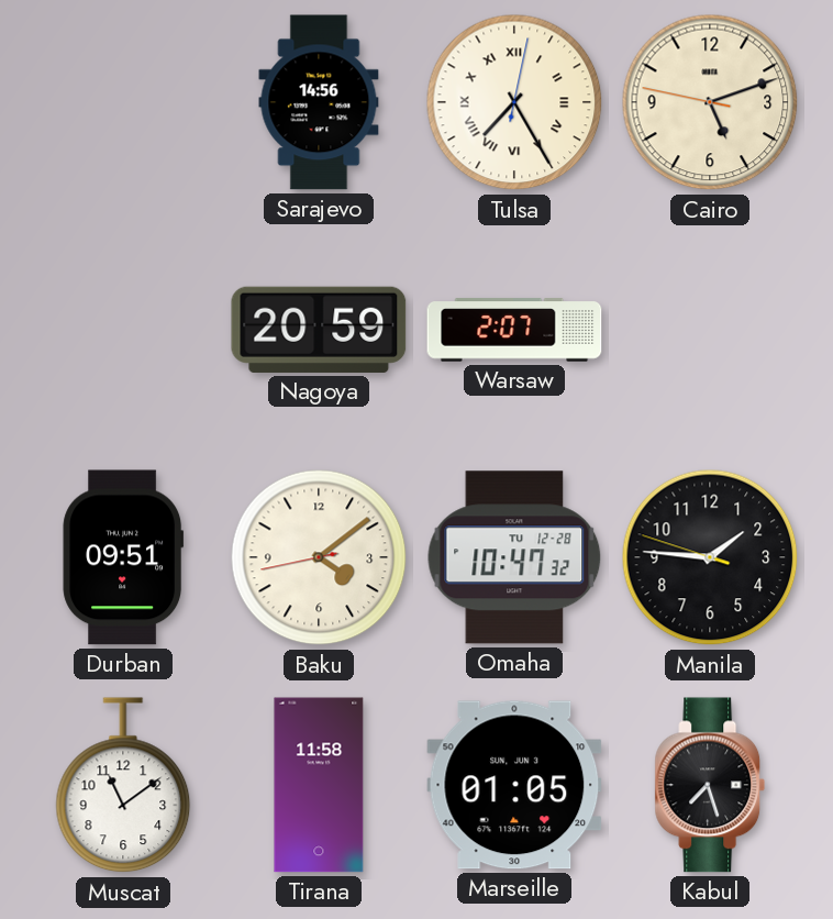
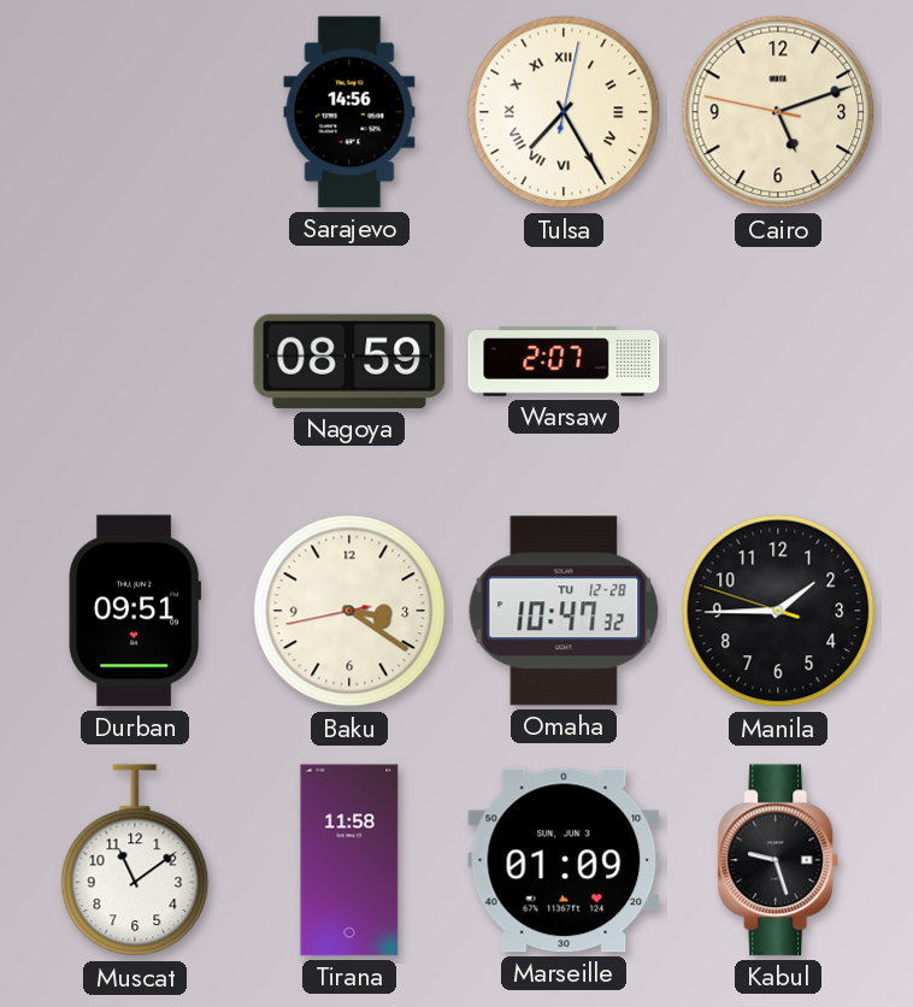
Nagoya: 20:59 -> 08:59 (349, 361)
Baku: 4:08 -> 3:20 (349, 611)
Manila: 1:45 -> 1:44 (778, 611)
Marseille: 01:05 -> 01:09 (564, 860)
Kabul: 7:27 -> 9:27 (778, 860)
